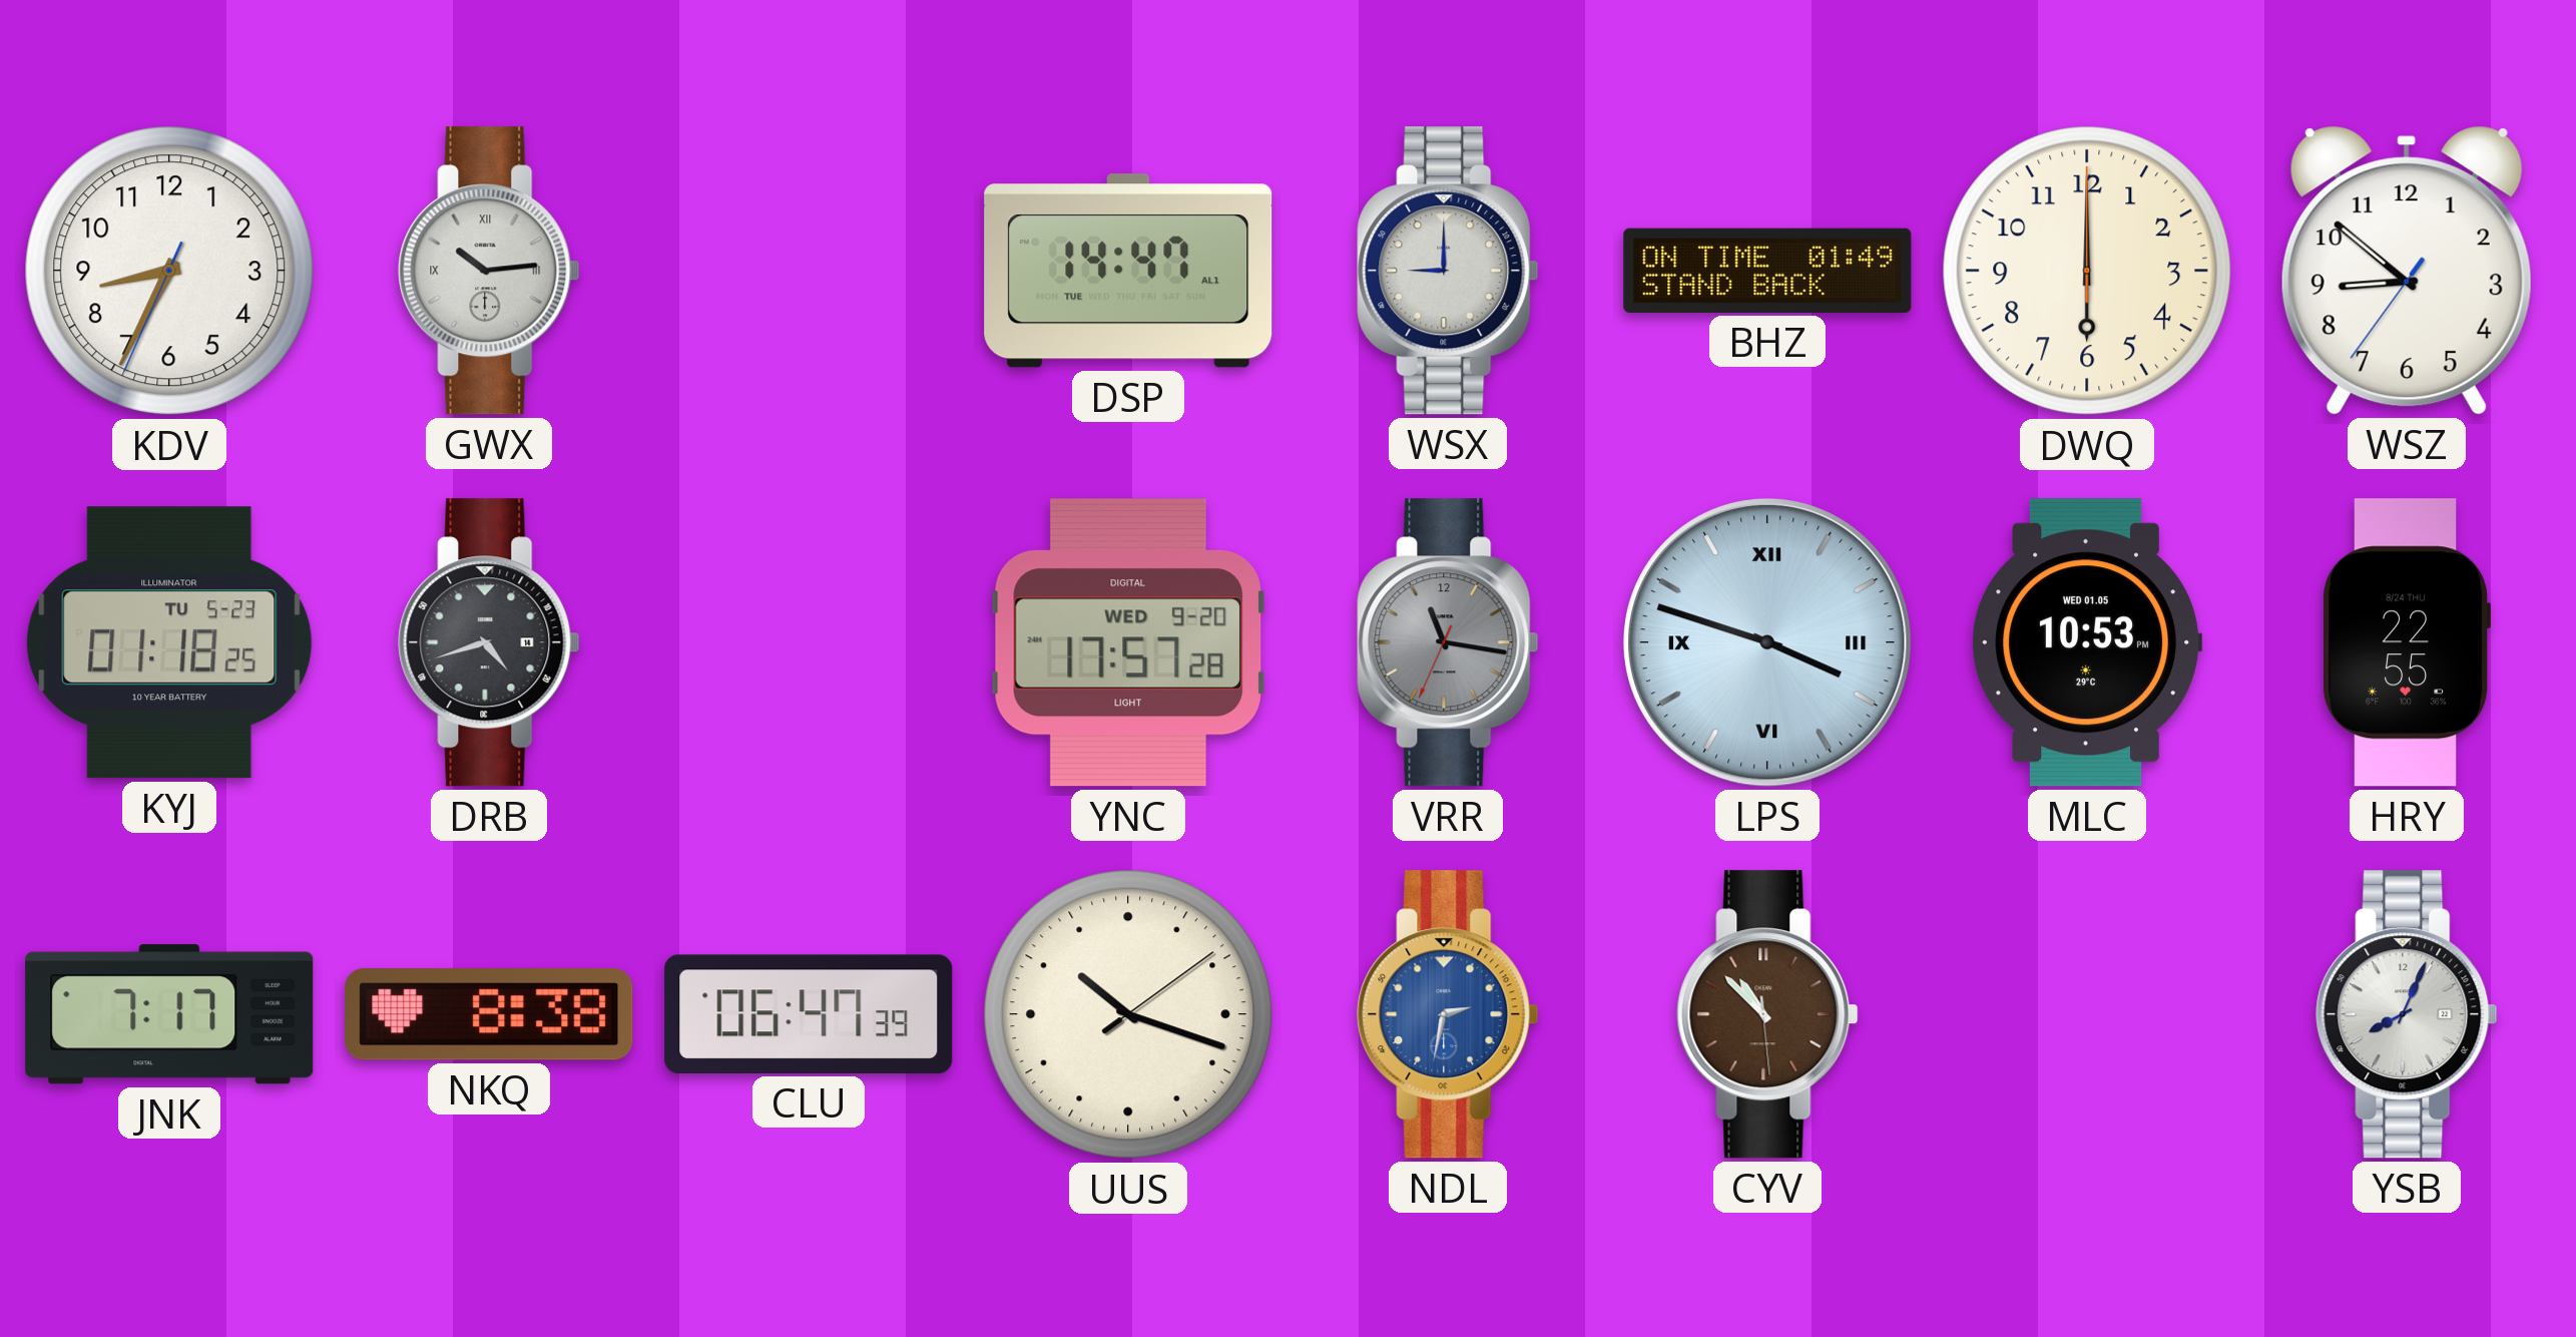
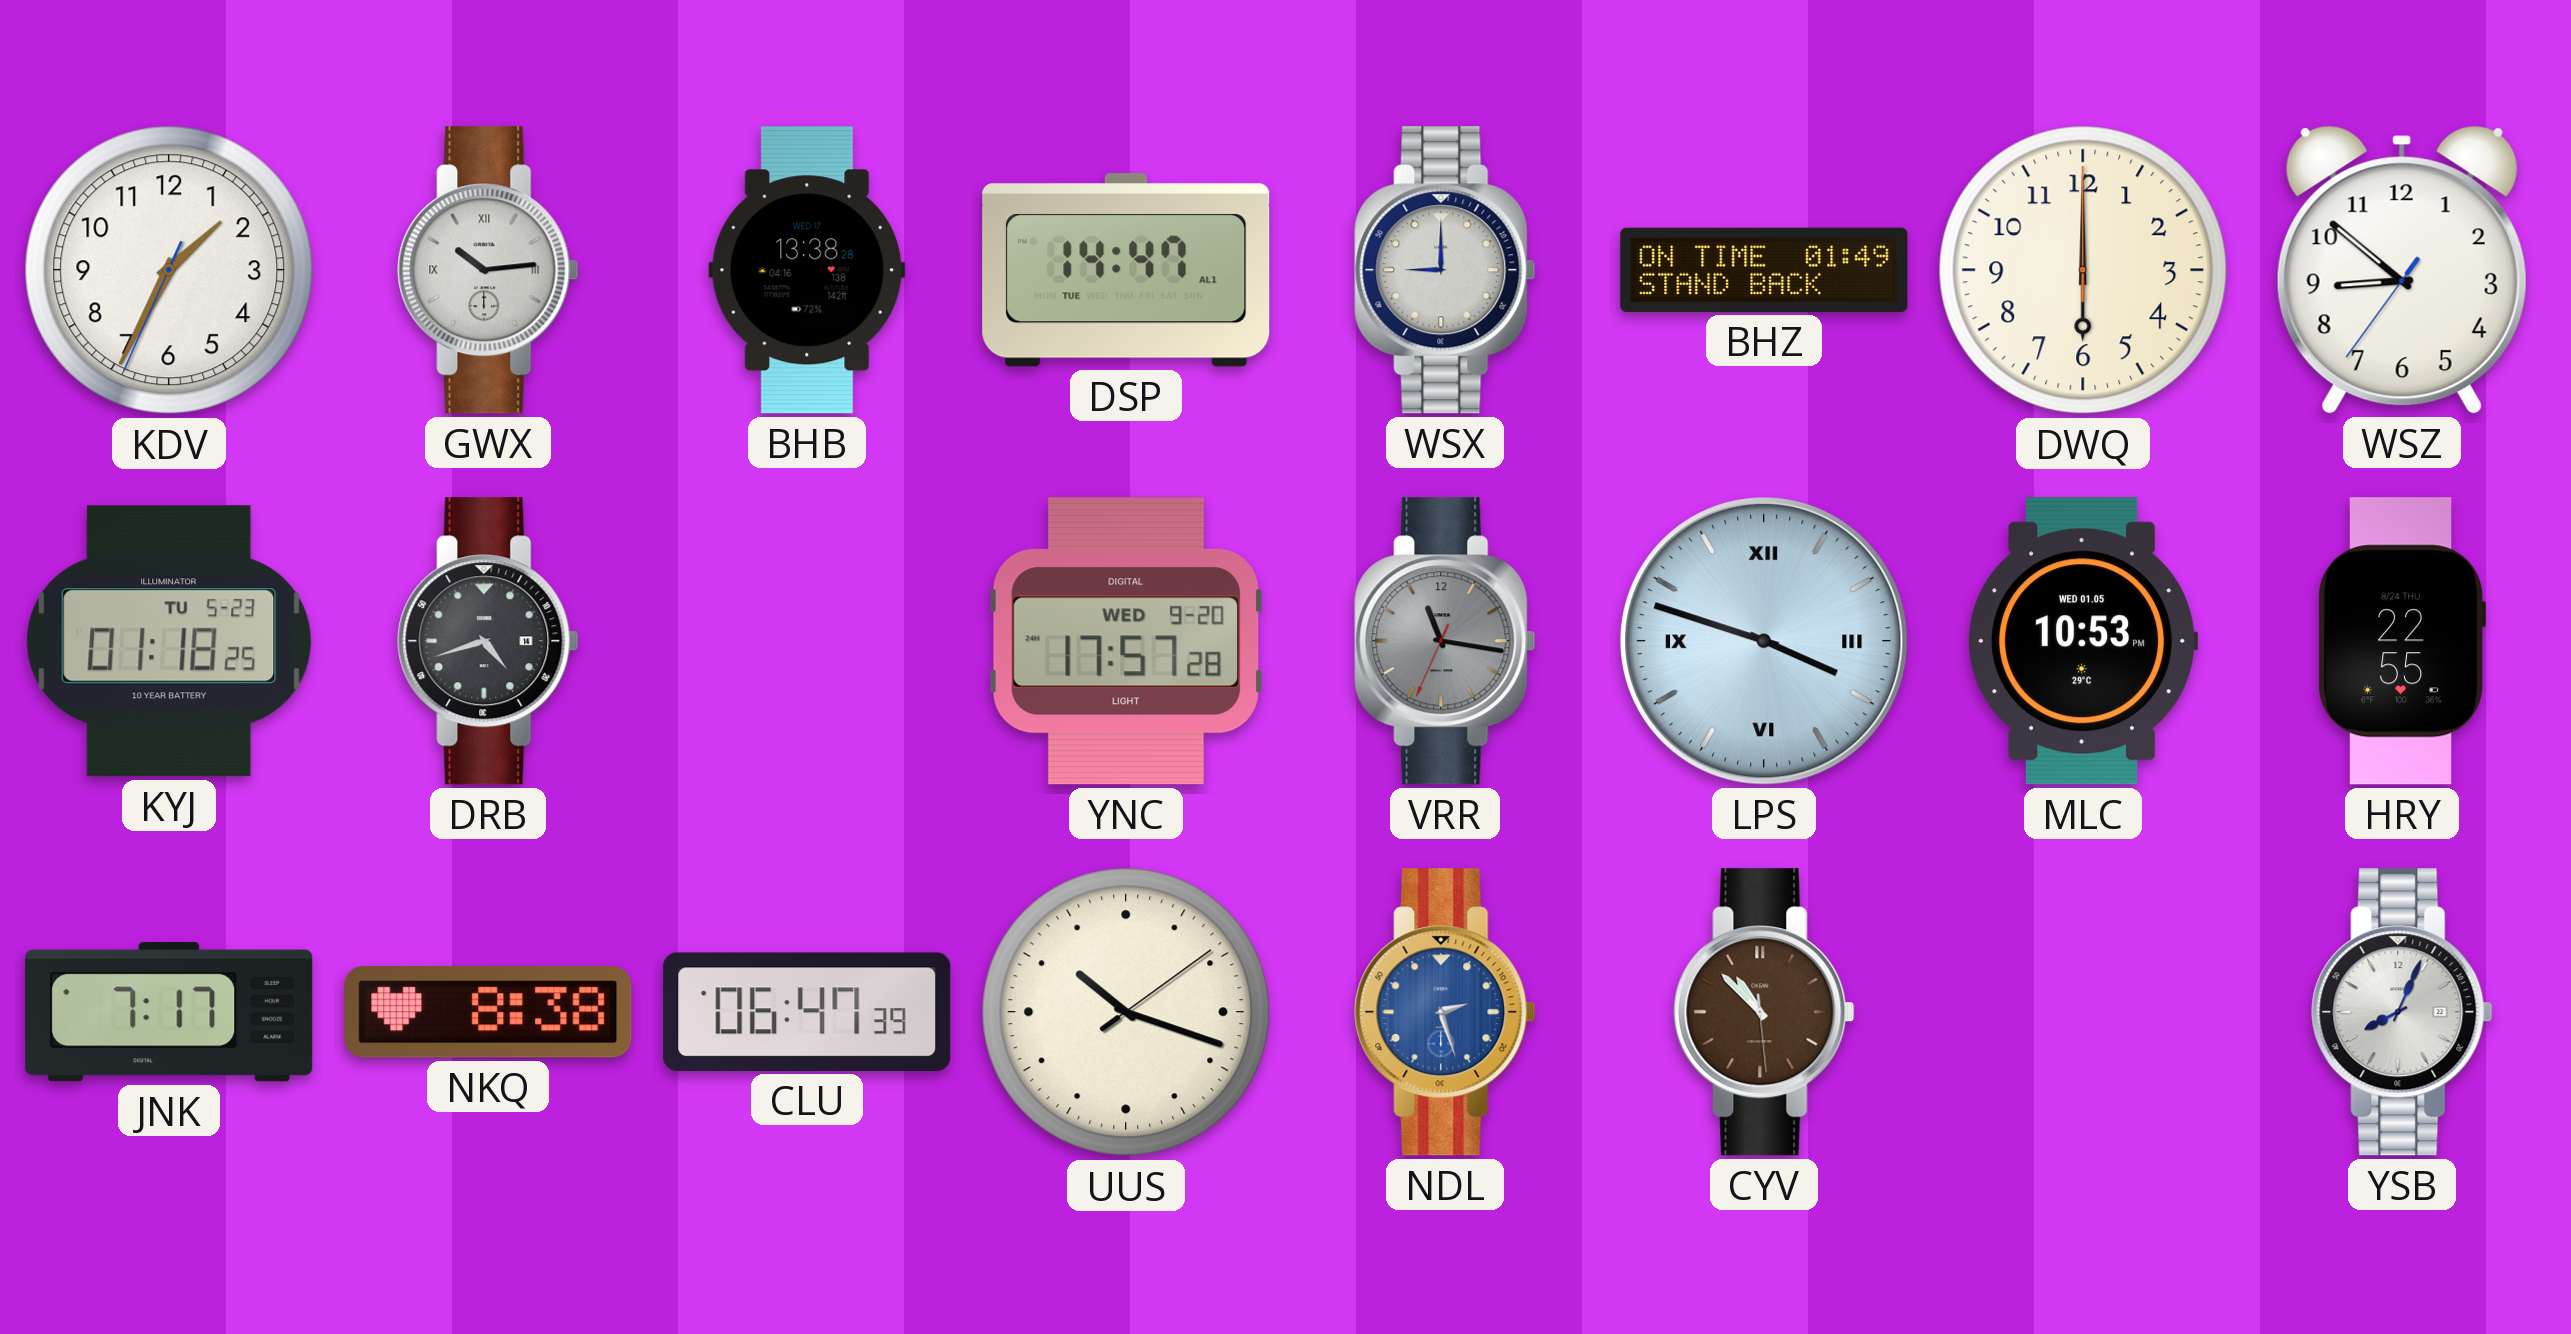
KDV: 8:34 -> 1:34 (169, 270)
BHB: none -> 13:38 (807, 270)
NDL: 2:32 -> 2:27 (1445, 1012)
